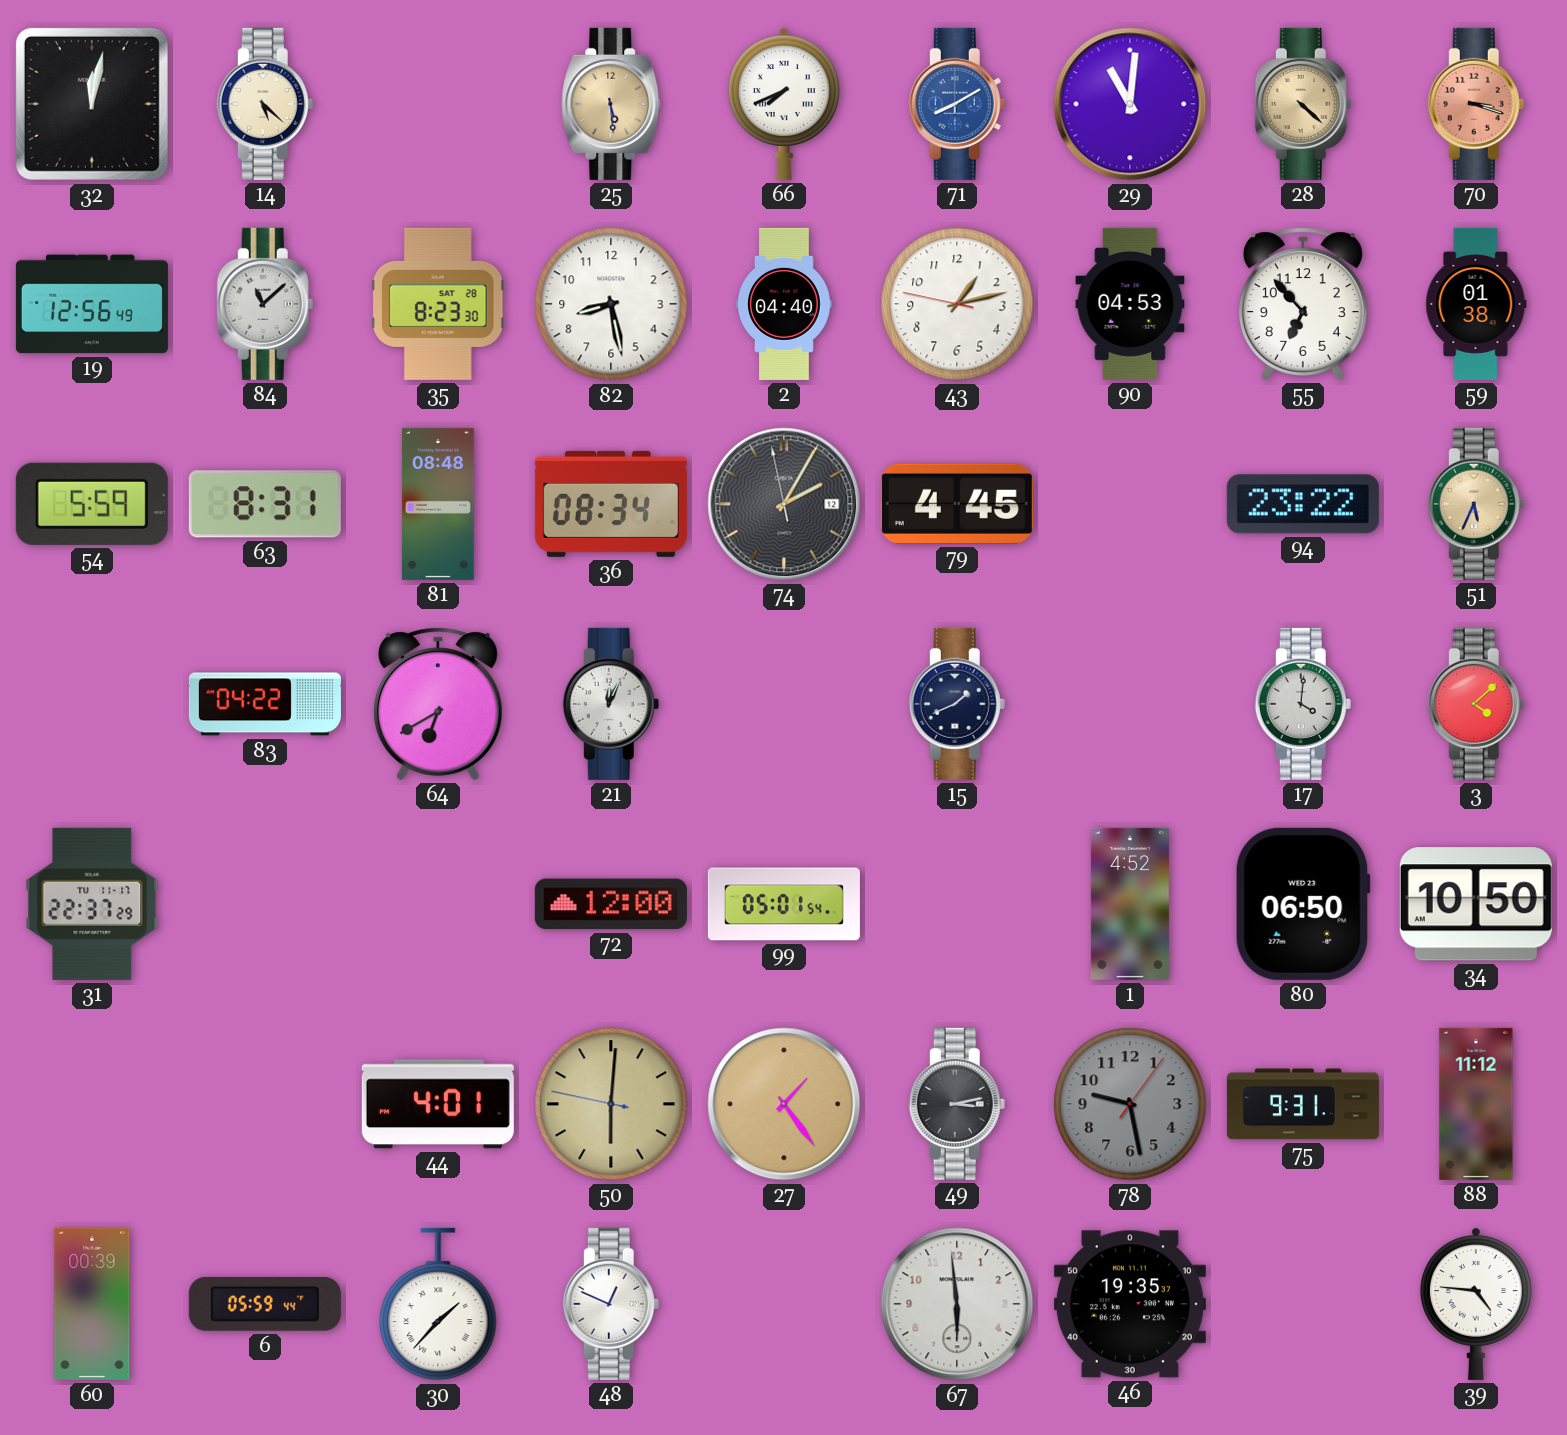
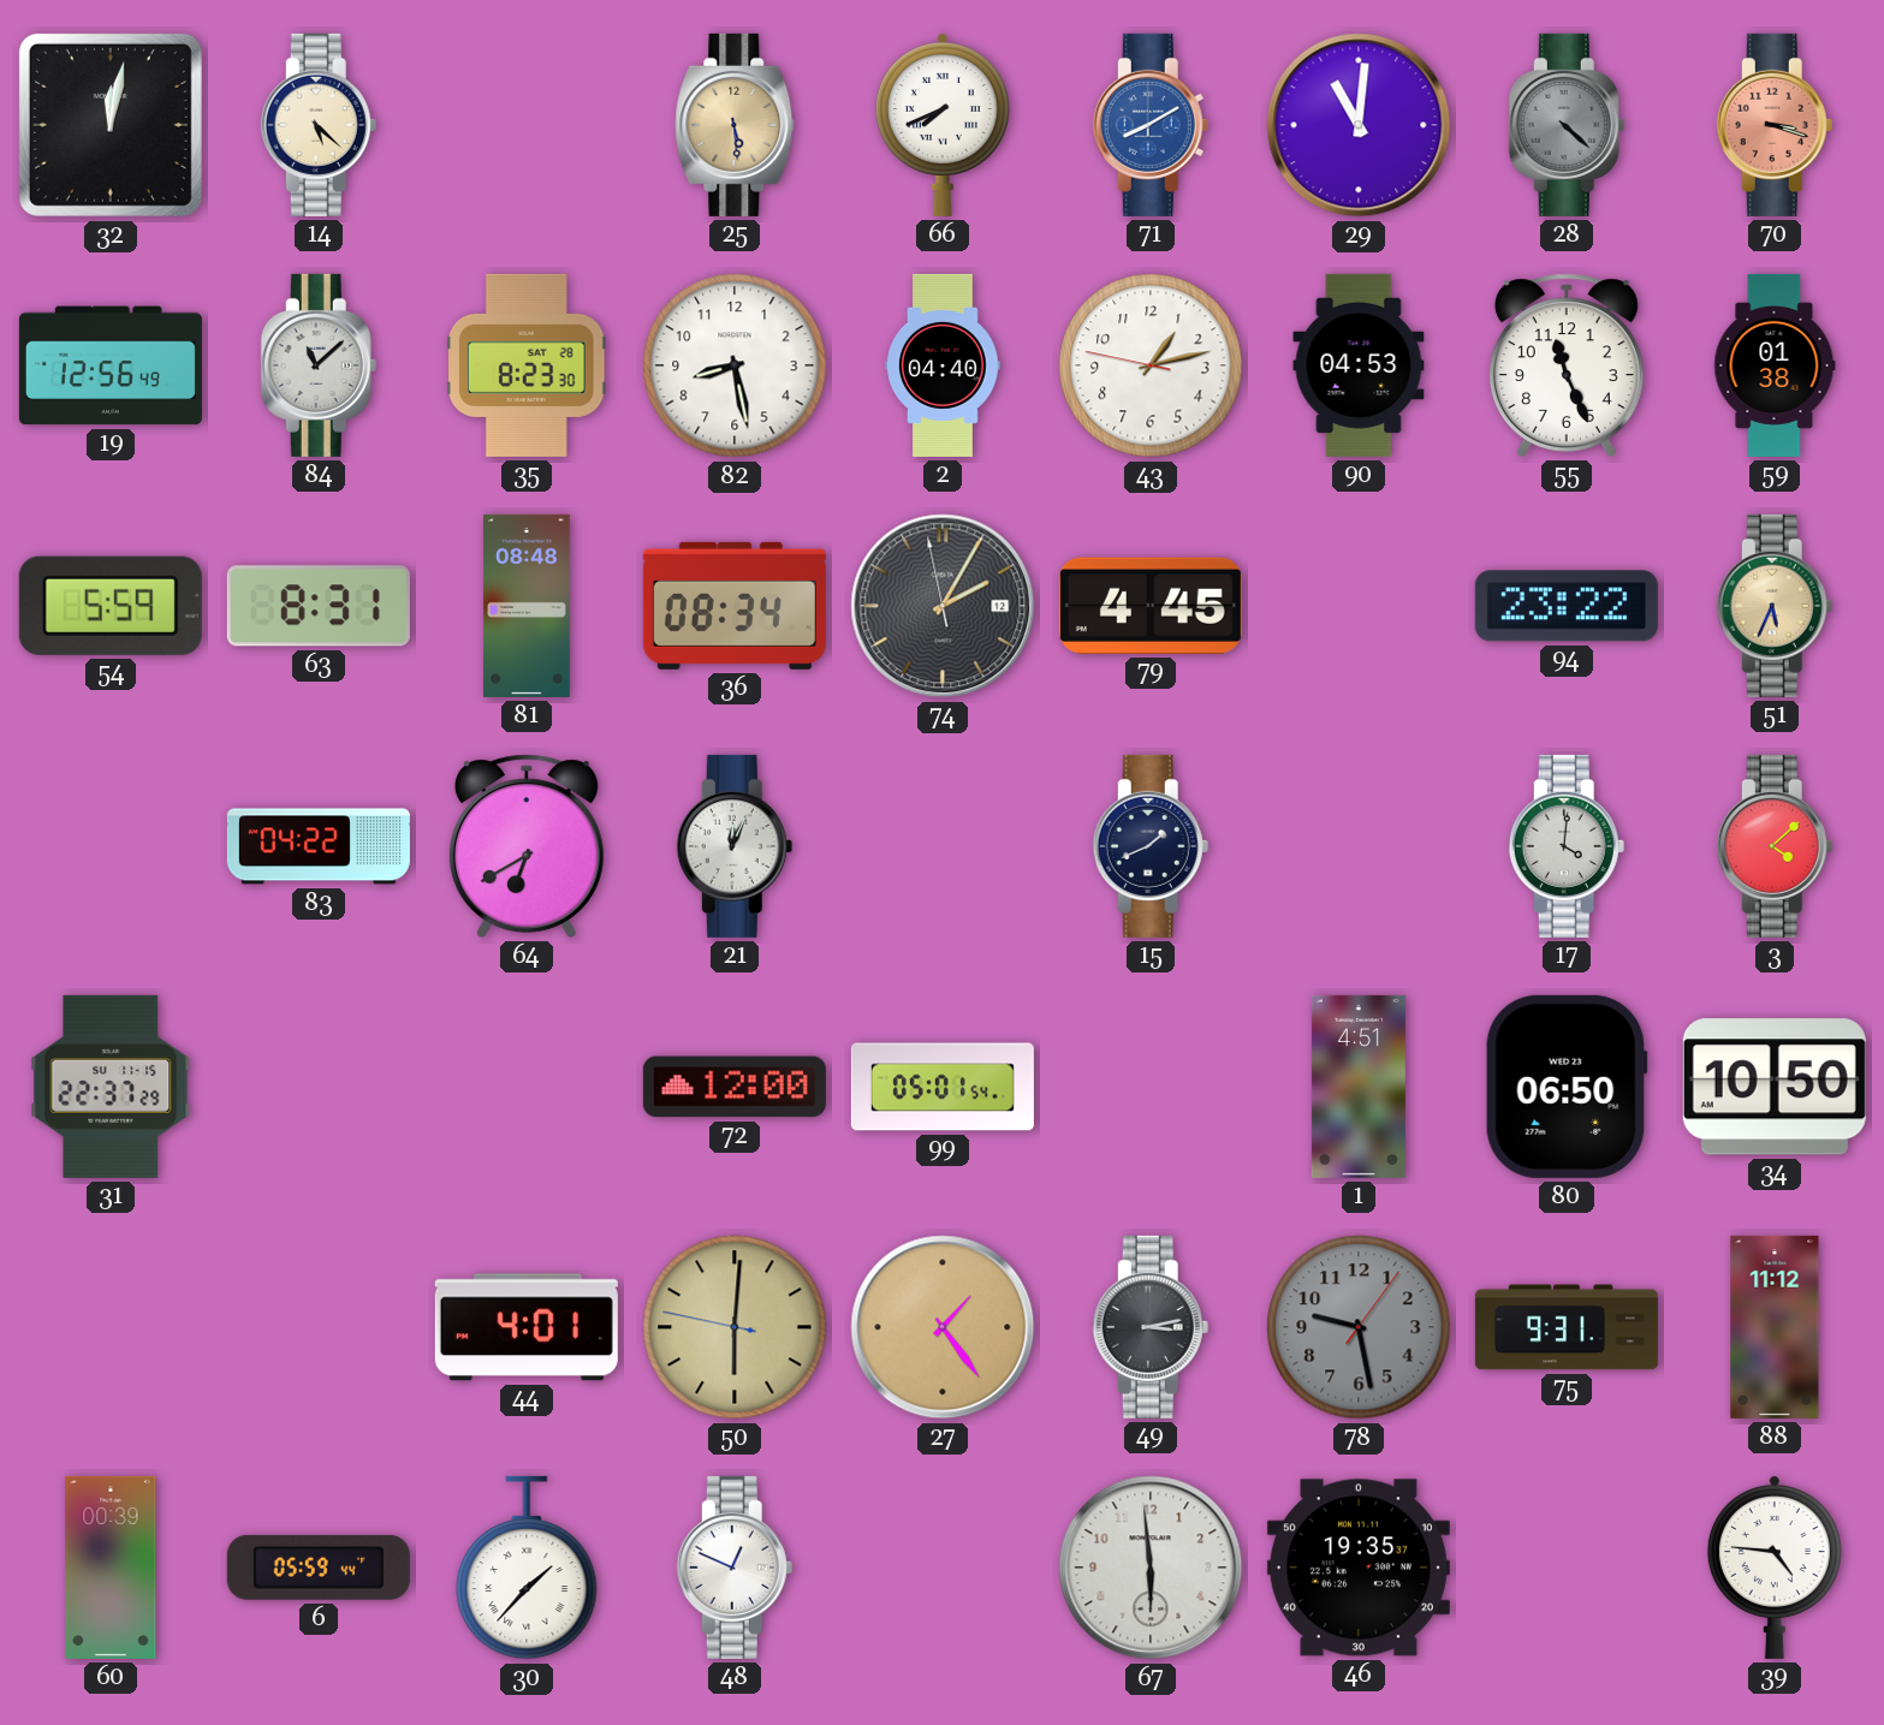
28 dial: champagne -> grey (1567, 125)
55: 6:53 -> 11:26 (1567, 365)
31 date: TU 11-17 -> SU 11-15 (111, 1087)
1: 4:52 -> 4:51 (1359, 1087)
